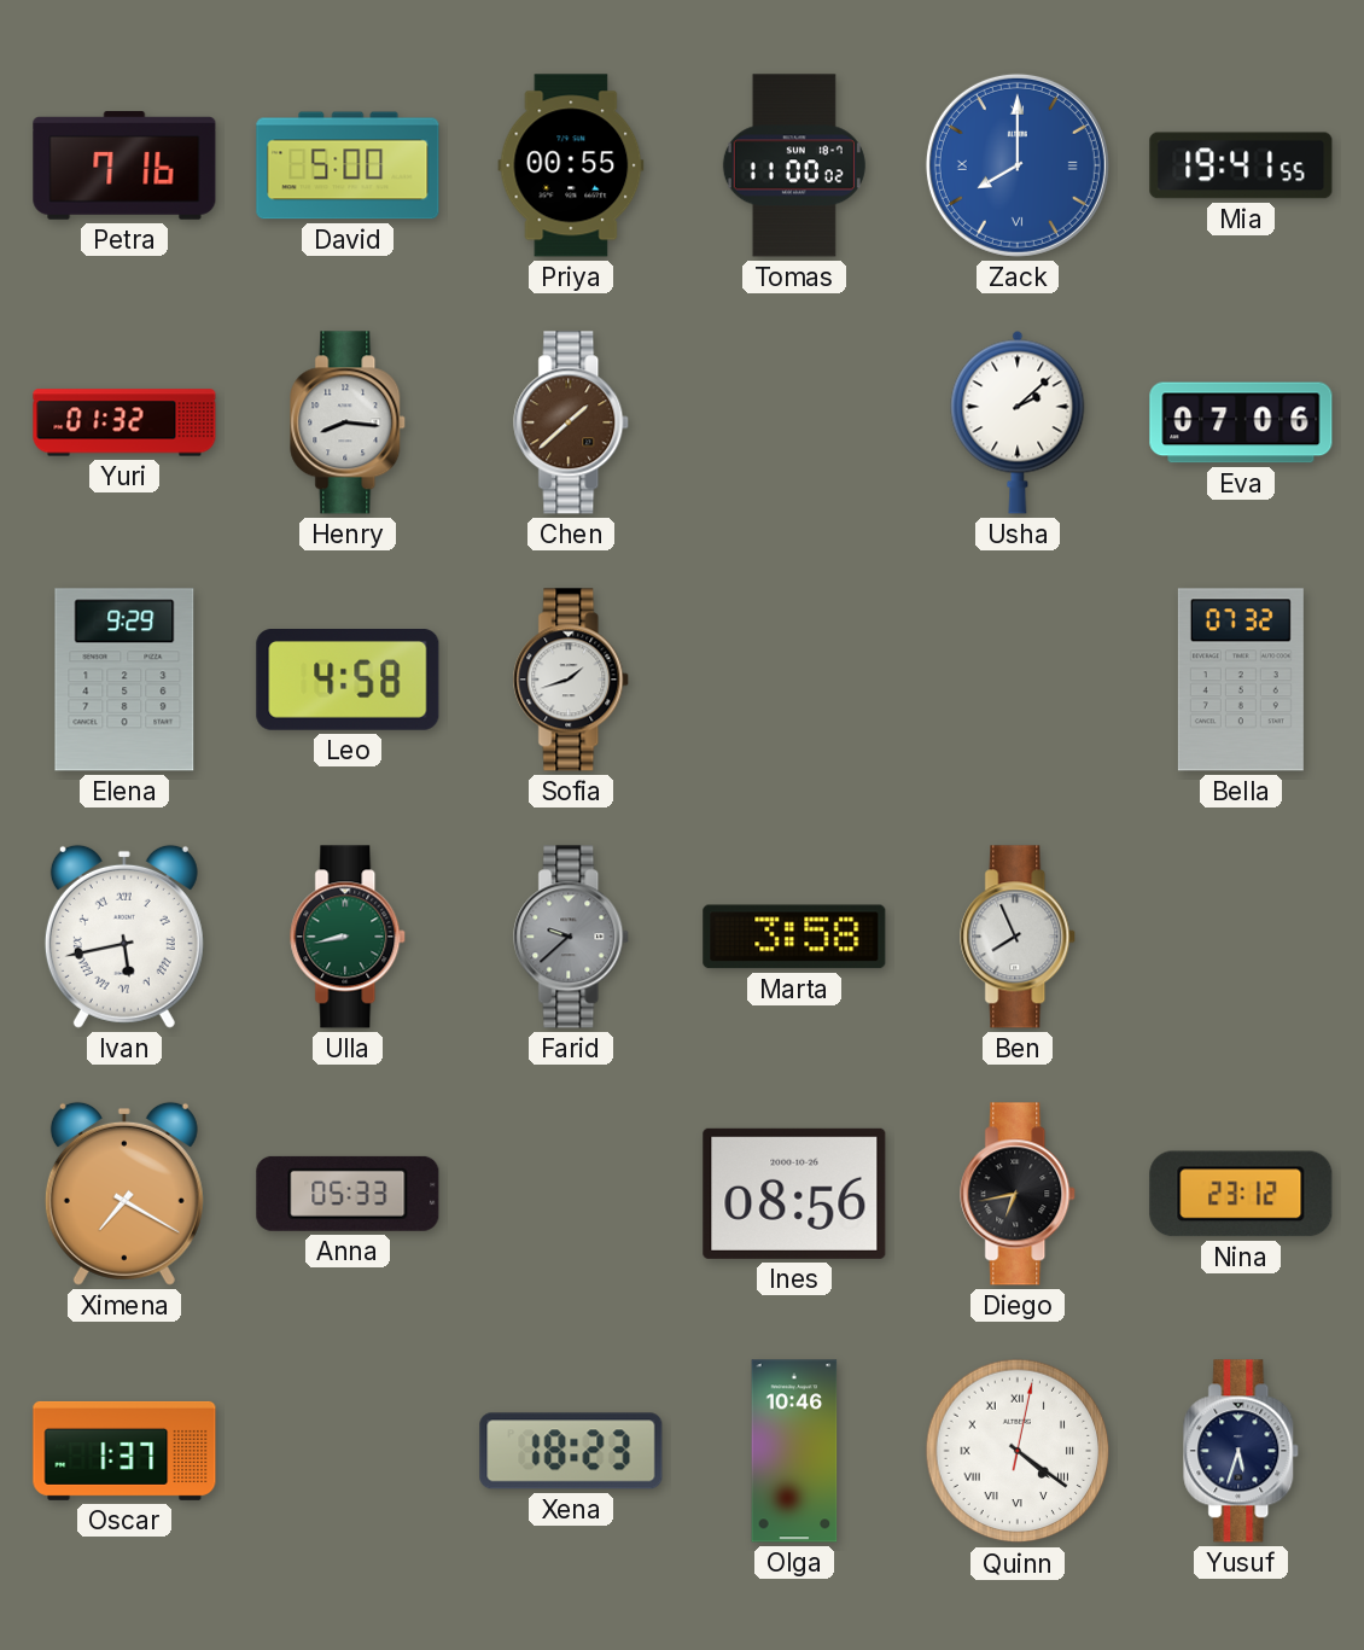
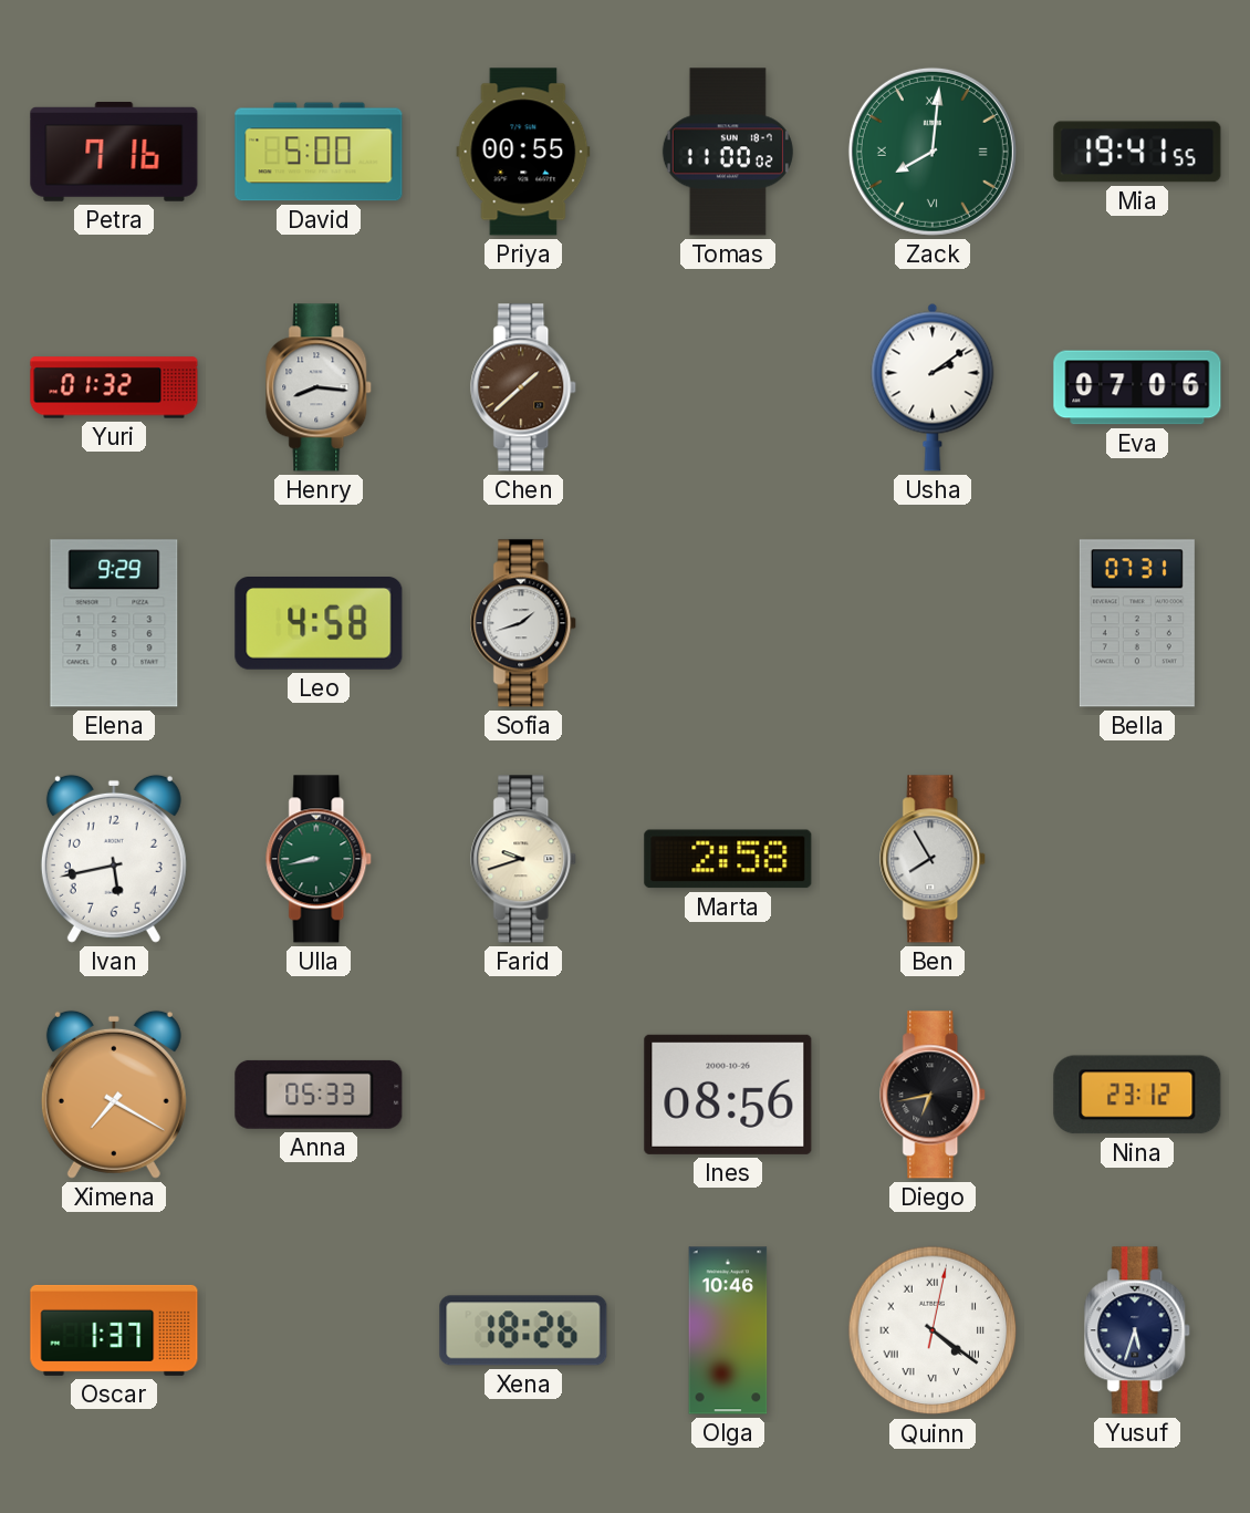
Zack: 8:00 -> 8:01 (933, 152)
Zack dial: blue -> green (933, 152)
Usha: 2:08 -> 2:09 (933, 387)
Bella: 07:32 -> 07:31 (1137, 623)
Ivan numerals: Roman -> Arabic (114, 859)
Farid: 9:38 -> 9:42 (524, 859)
Farid dial: grey -> cream (524, 859)
Marta: 3:58 -> 2:58 (728, 859)
Ben: 7:56 -> 7:55 (934, 859)
Xena: 18:23 -> 18:26 (523, 1330)
